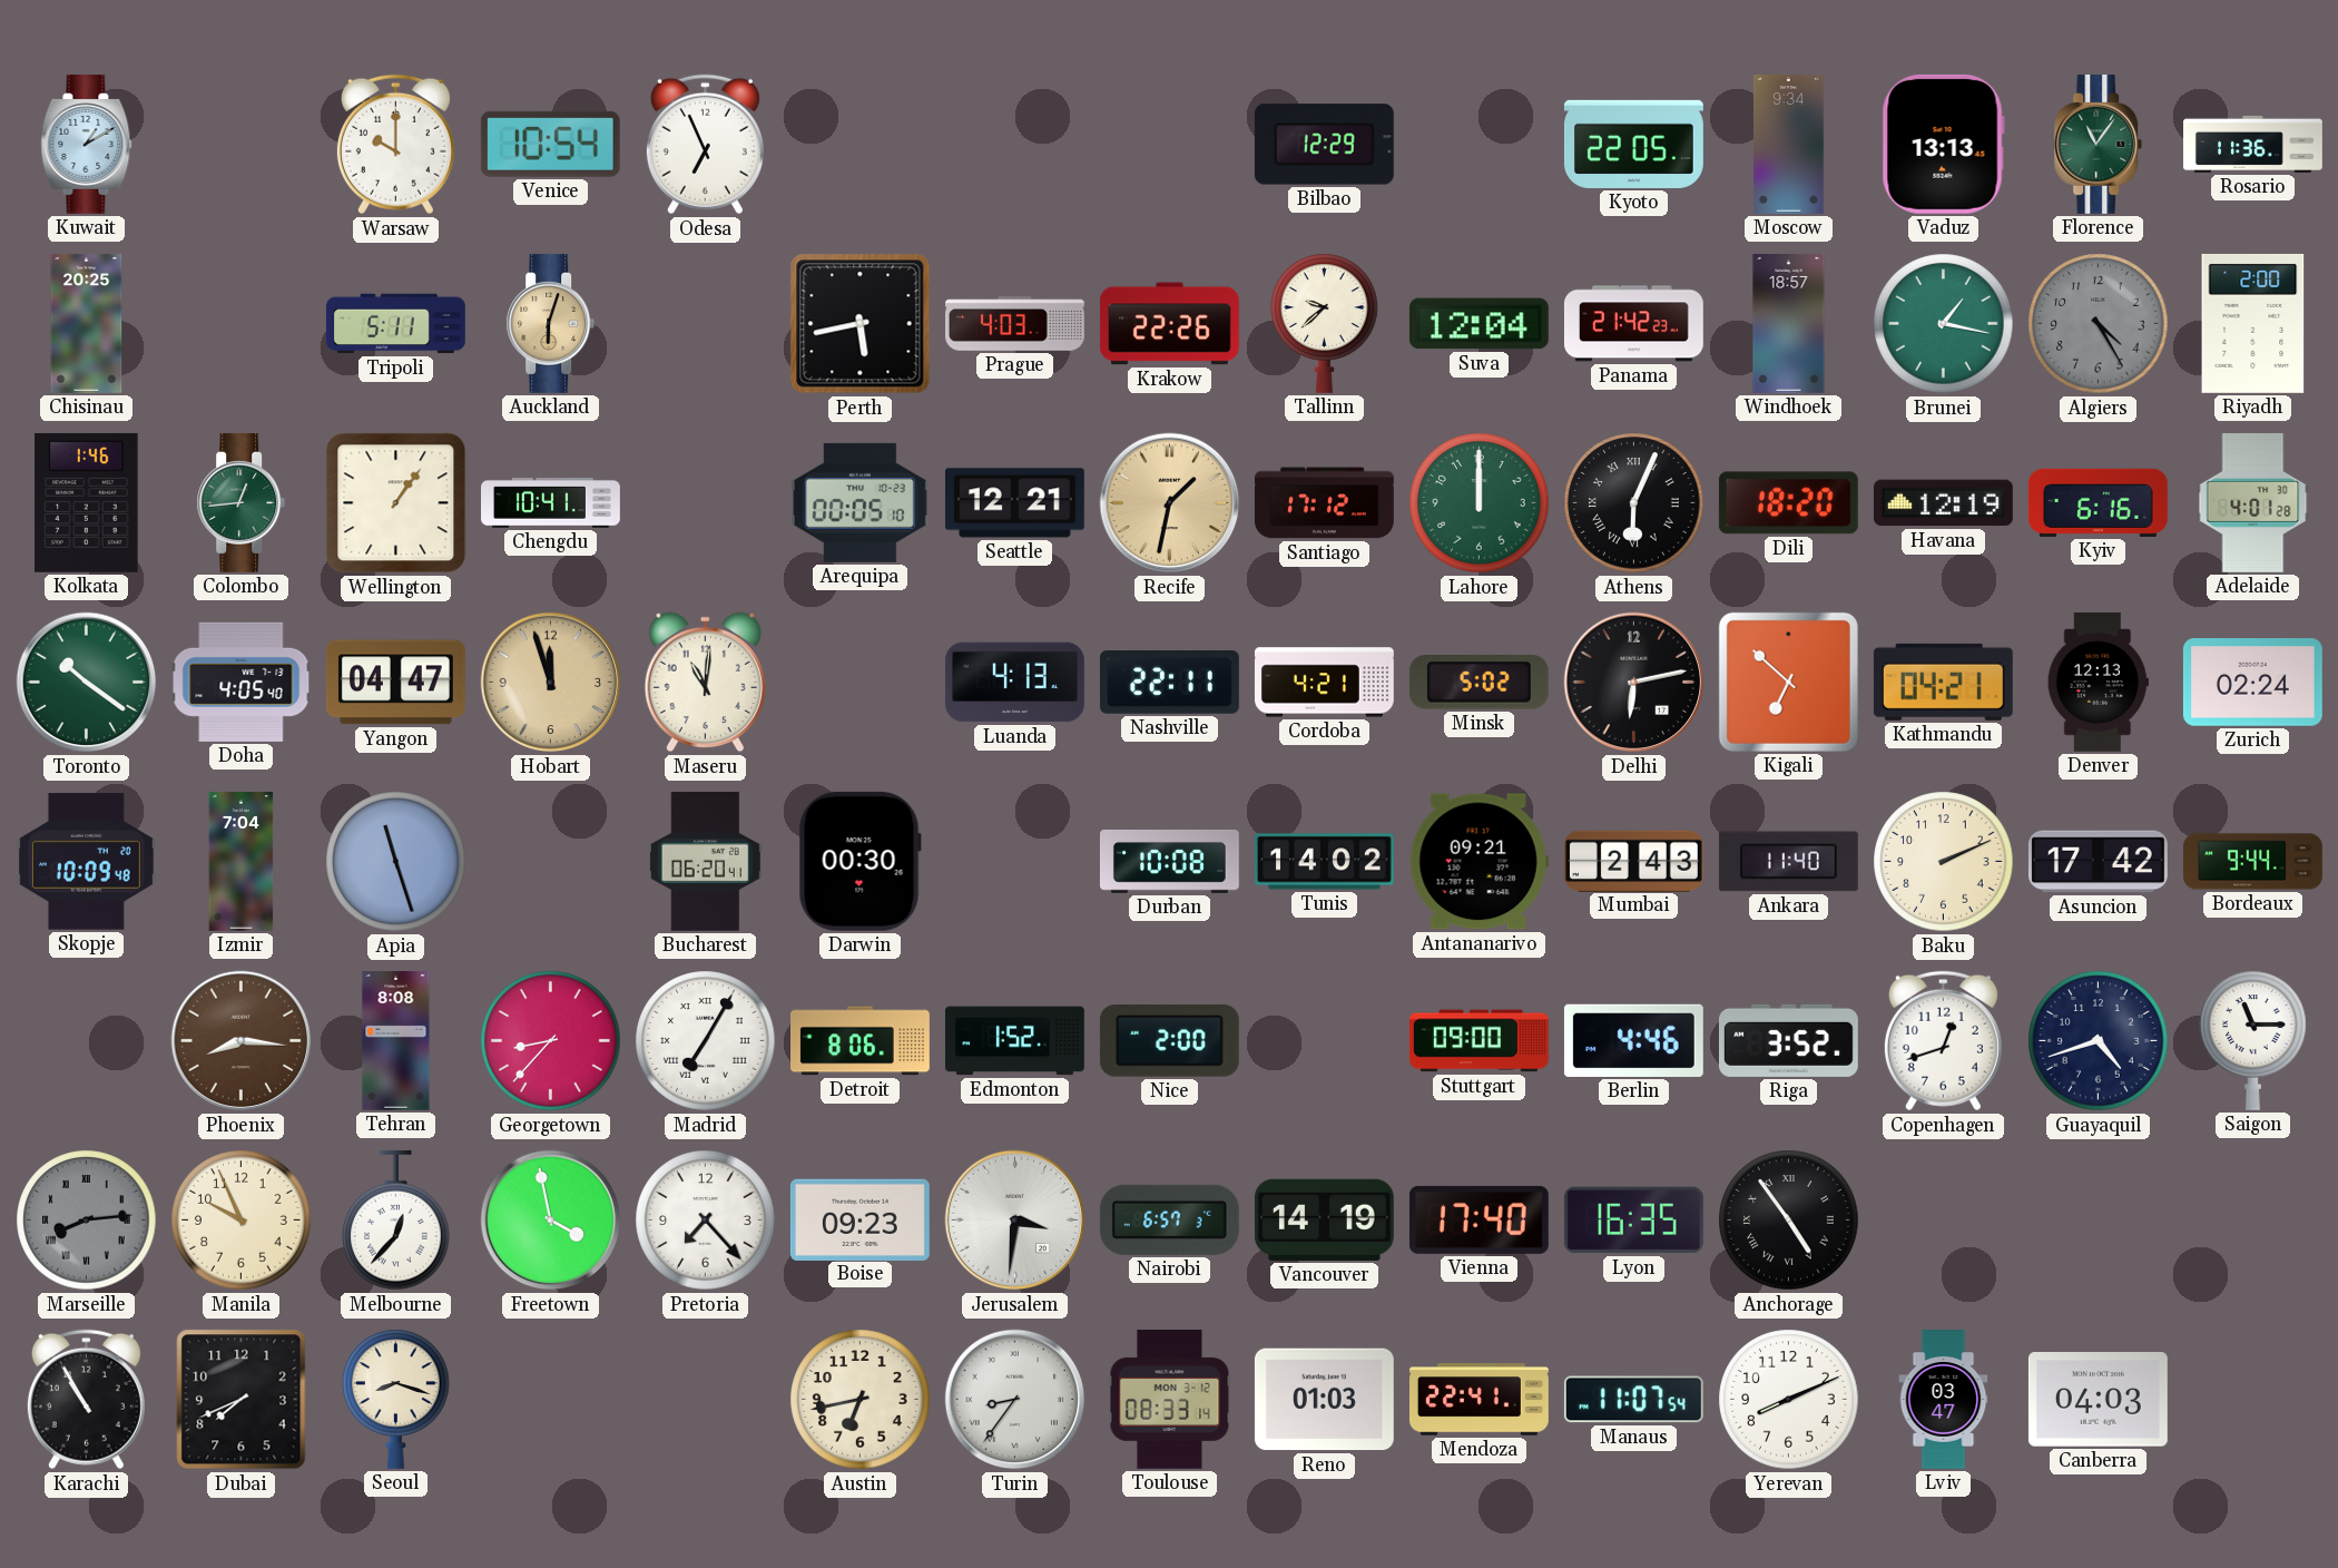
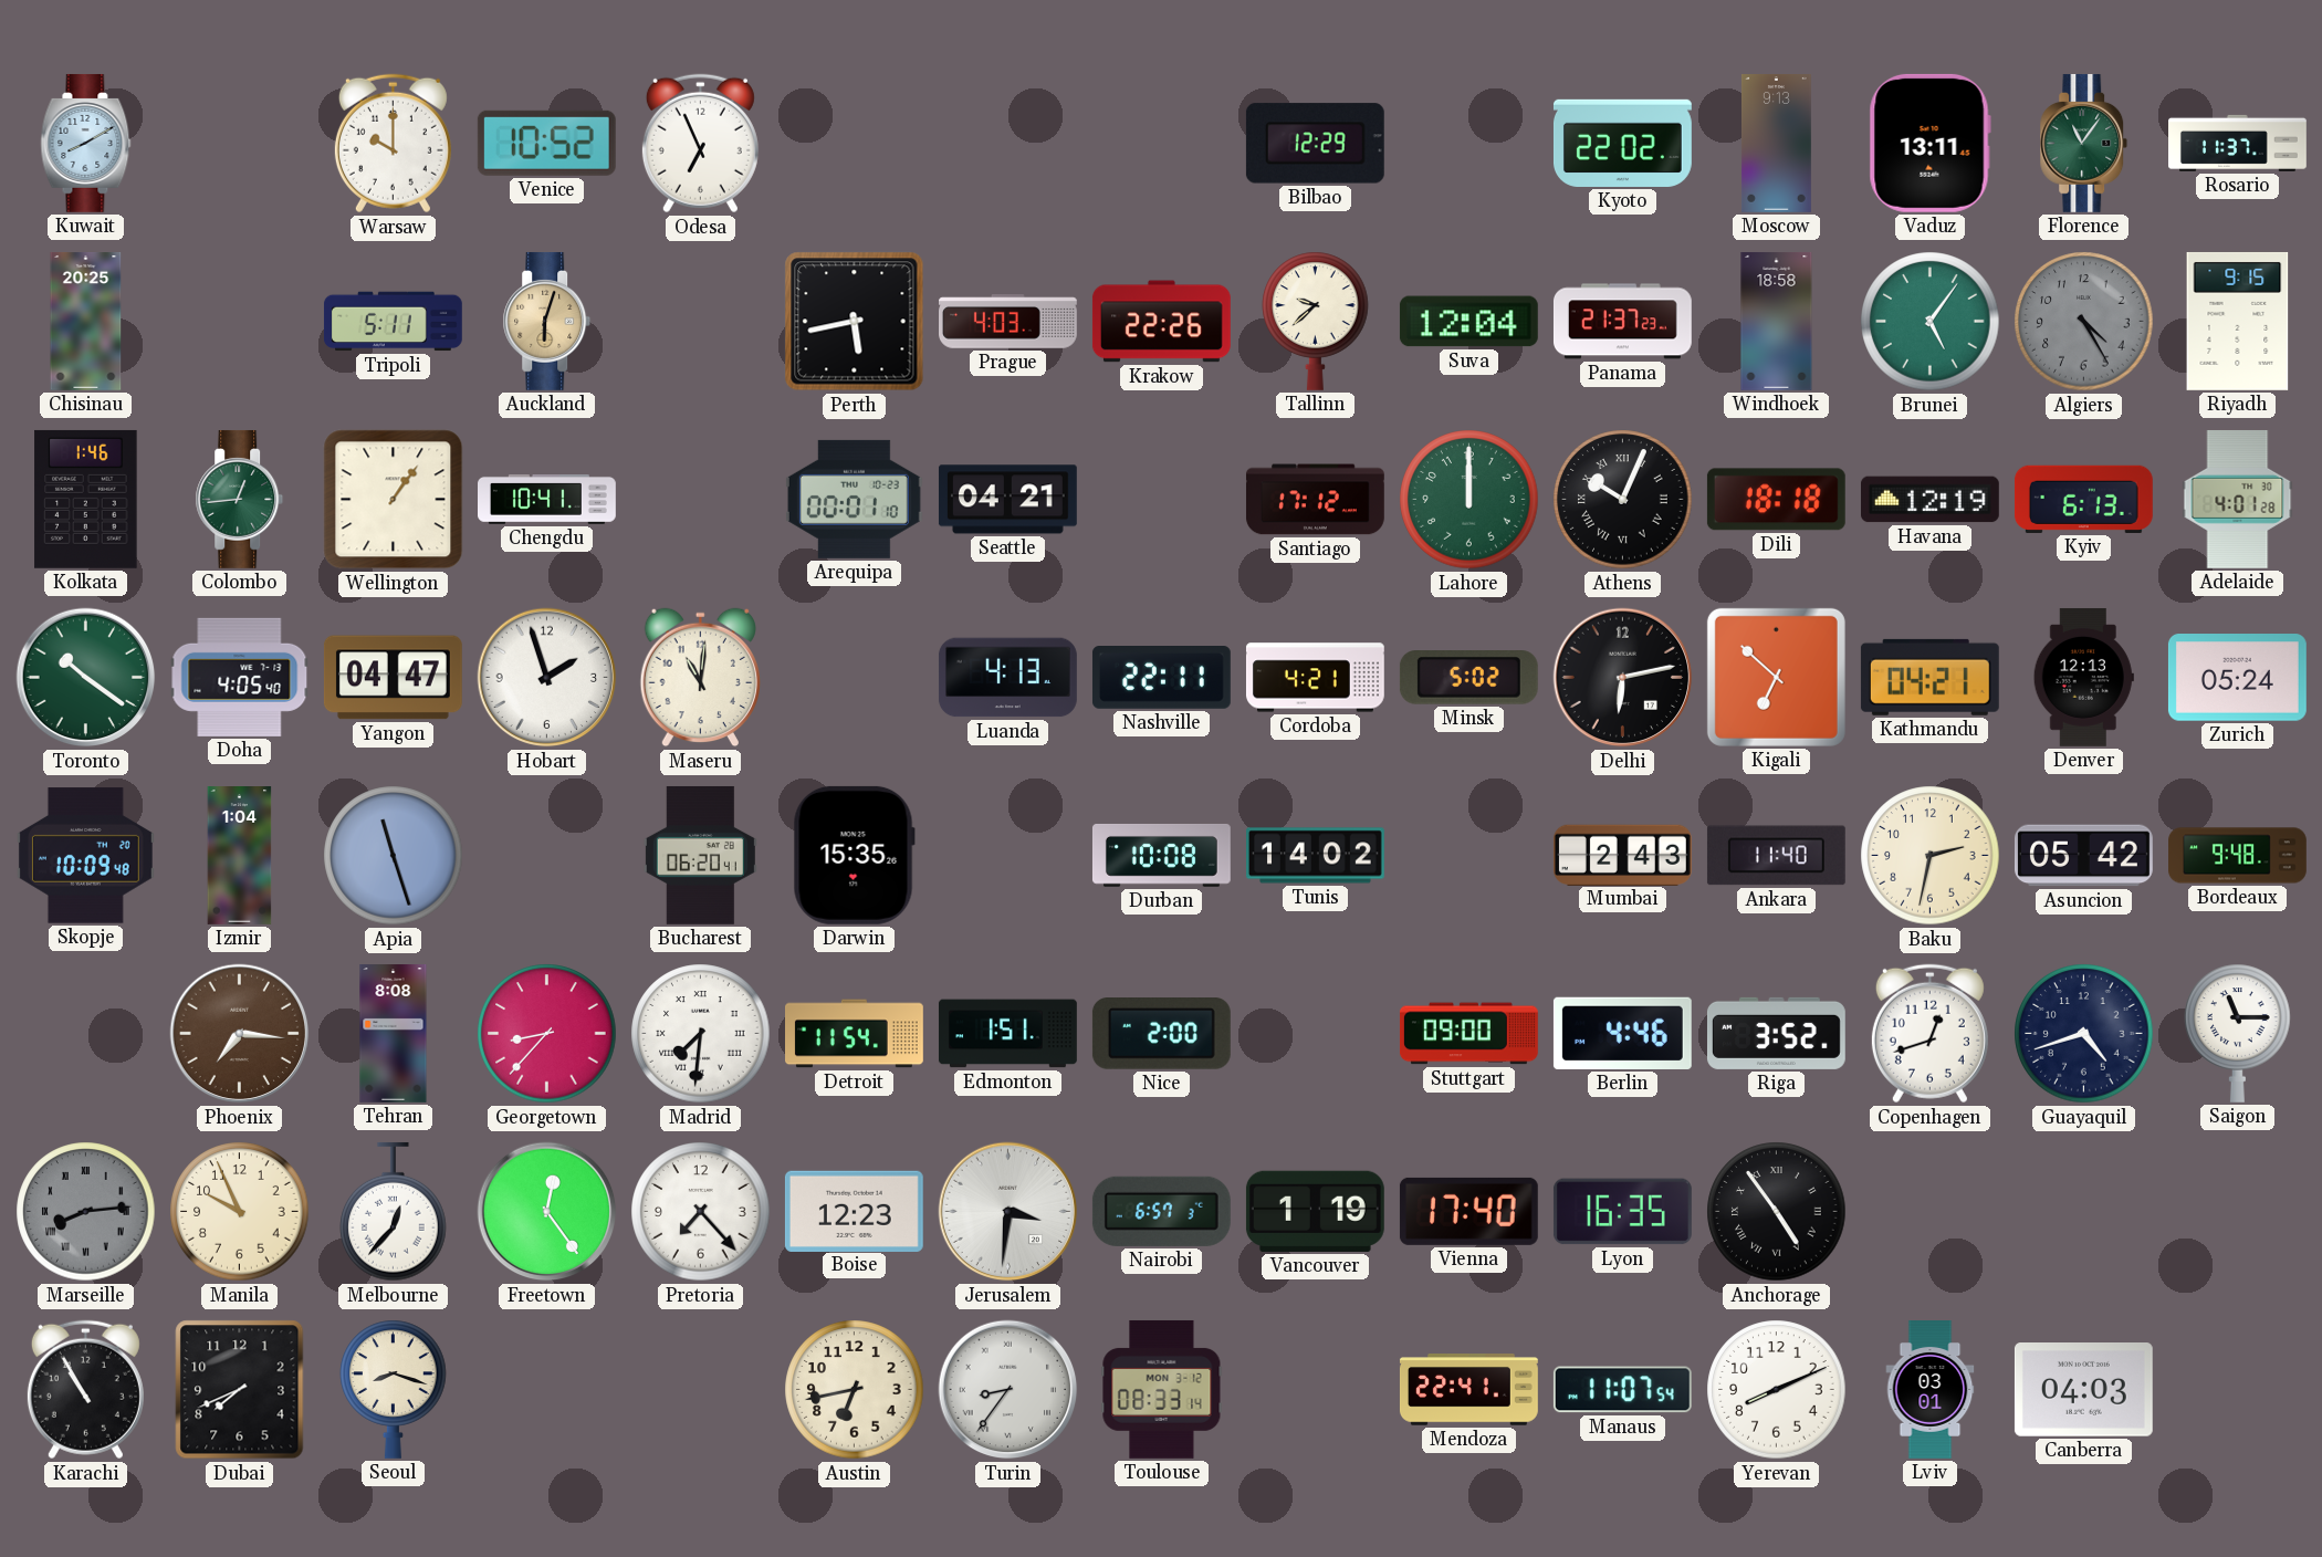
Kuwait: 1:10 -> 8:10 (86, 143)
Venice: 10:54 -> 10:52 (546, 143)
Kyoto: 22:05 -> 22:02 (1622, 143)
Moscow: 9:34 -> 9:13 (1777, 144)
Vaduz: 13:13 -> 13:11 (1929, 143)
Rosario: 11:36 -> 11:37 (2238, 143)
Panama: 21:42 -> 21:37 (1622, 322)
Windhoek: 18:57 -> 18:58 (1777, 322)
Brunei: 1:17 -> 5:06 (1931, 322)
Riyadh: 2:00 -> 9:15 (2238, 321)
Arequipa: 00:05 -> 00:01 (854, 499)
Seattle: 12:21 -> 04:21 (1007, 500)
Recife: 1:32 -> none (1170, 503)
Athens: 6:04 -> 10:04 (1623, 500)
Dili: 18:20 -> 18:18 (1776, 500)
Kyiv: 6:16 -> 6:13 (2083, 499)
Hobart: 11:57 -> 1:57 (547, 678)
Hobart dial: champagne -> white (547, 678)
Zurich: 02:24 -> 05:24 (2237, 678)
Izmir: 7:04 -> 1:04 (240, 856)
Darwin: 00:30 -> 15:35 (854, 855)
Antananarivo: 09:21 -> none (1479, 862)
Baku: 2:11 -> 2:32 (1931, 856)
Asuncion: 17:42 -> 05:42 (2083, 856)
Bordeaux: 9:44 -> 9:48 (2238, 856)
Phoenix: 8:16 -> 7:16 (240, 1034)
Madrid: 7:05 -> 7:31 (701, 1034)
Detroit: 8:06 -> 11:54 (855, 1034)
Edmonton: 1:52 -> 1:51 (1007, 1034)
Freetown: 3:58 -> 12:24 (547, 1212)
Boise: 09:23 -> 12:23 (854, 1211)
Vancouver: 14:19 -> 1:19 (1315, 1211)
Reno: 01:03 -> none (1324, 1400)
Lviv: 03:47 -> 03:01 (1931, 1390)
